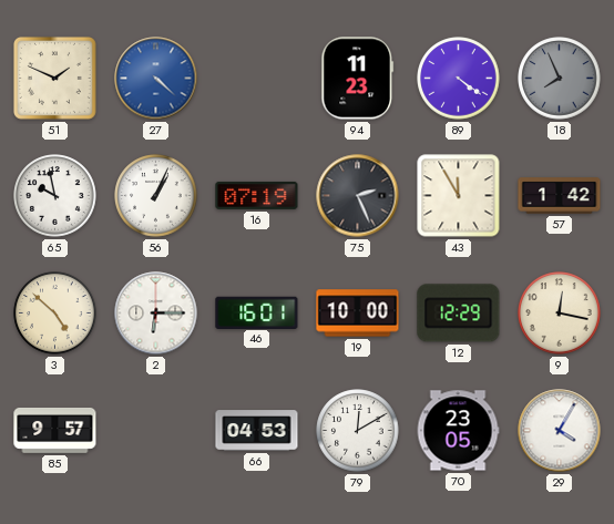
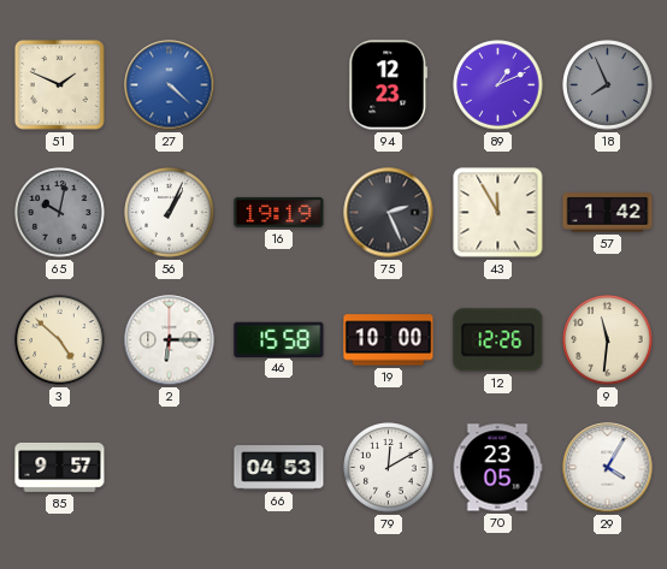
94: 11:23 -> 12:23 (389, 85)
89: 4:21 -> 1:11 (498, 85)
65: 9:58 -> 10:02 (60, 213)
65 dial: white -> grey (60, 213)
16: 07:19 -> 19:19 (279, 212)
46: 16:01 -> 15:58 (279, 339)
12: 12:29 -> 12:26 (498, 340)
9: 12:17 -> 11:31 (608, 340)
